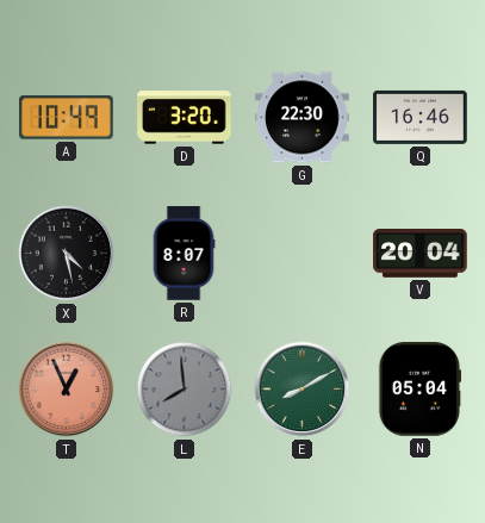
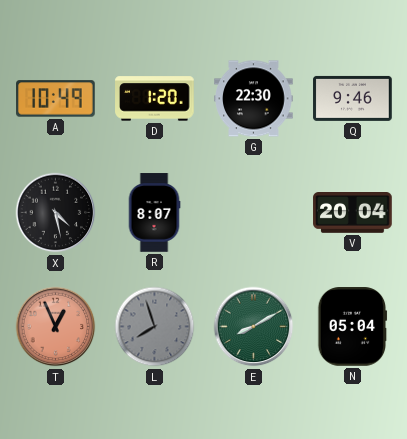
D: 3:20 -> 1:20 (155, 99)
Q: 16:46 -> 9:46 (353, 98)
L: 7:59 -> 7:57 (155, 327)
